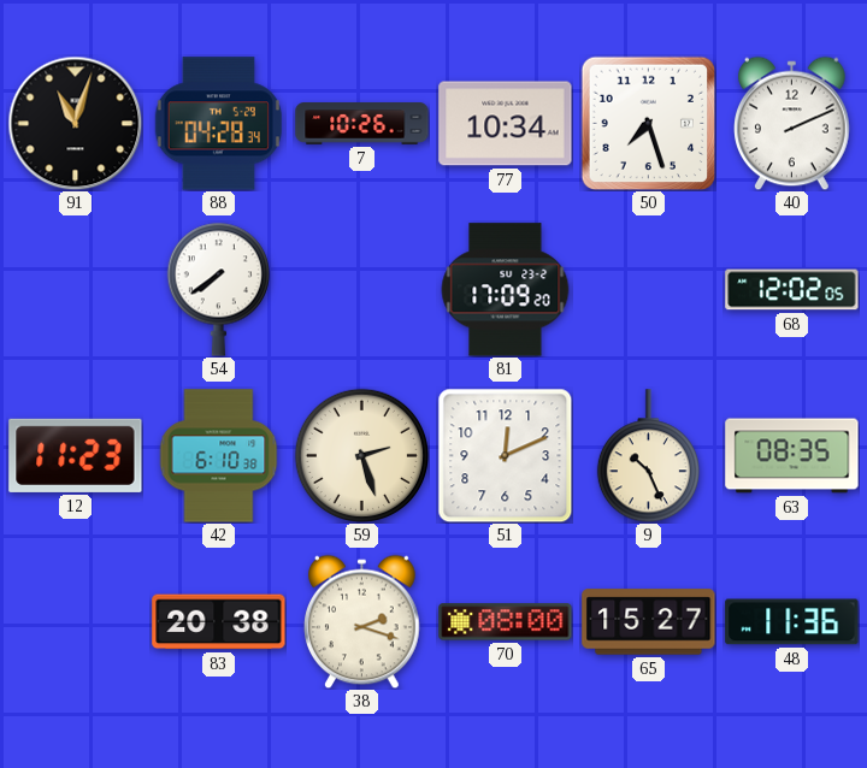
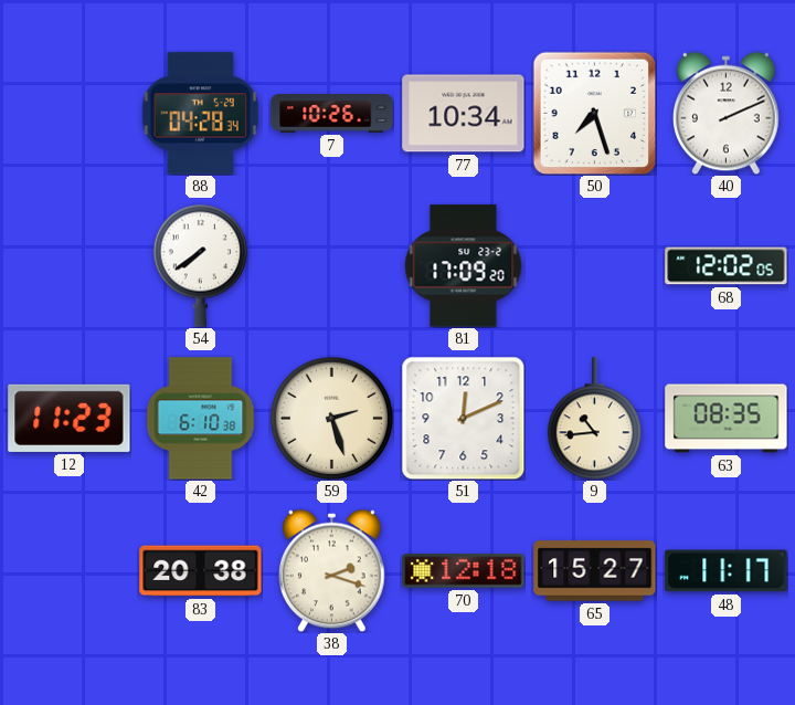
91: 11:03 -> none (75, 123)
9: 10:26 -> 10:44 (594, 419)
70: 08:00 -> 12:18 (464, 571)
48: 11:36 -> 11:17 (727, 571)
